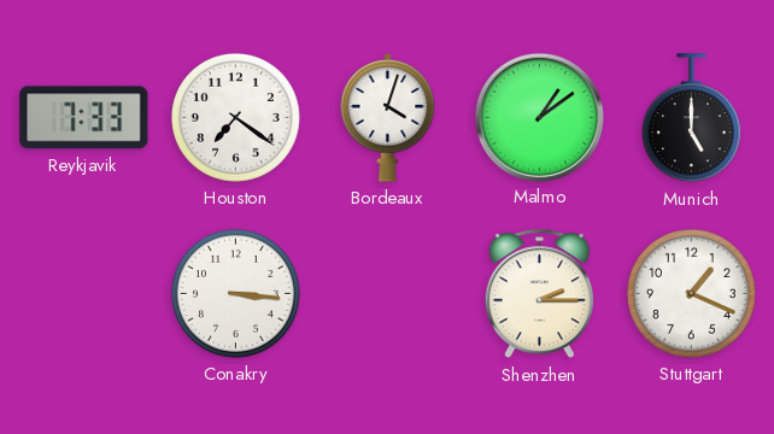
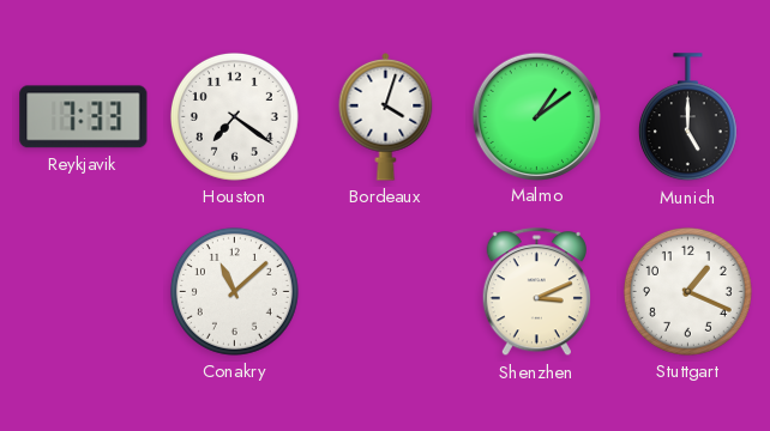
Conakry: 3:16 -> 11:08 (234, 291)
Shenzhen: 2:15 -> 3:11 (536, 292)
